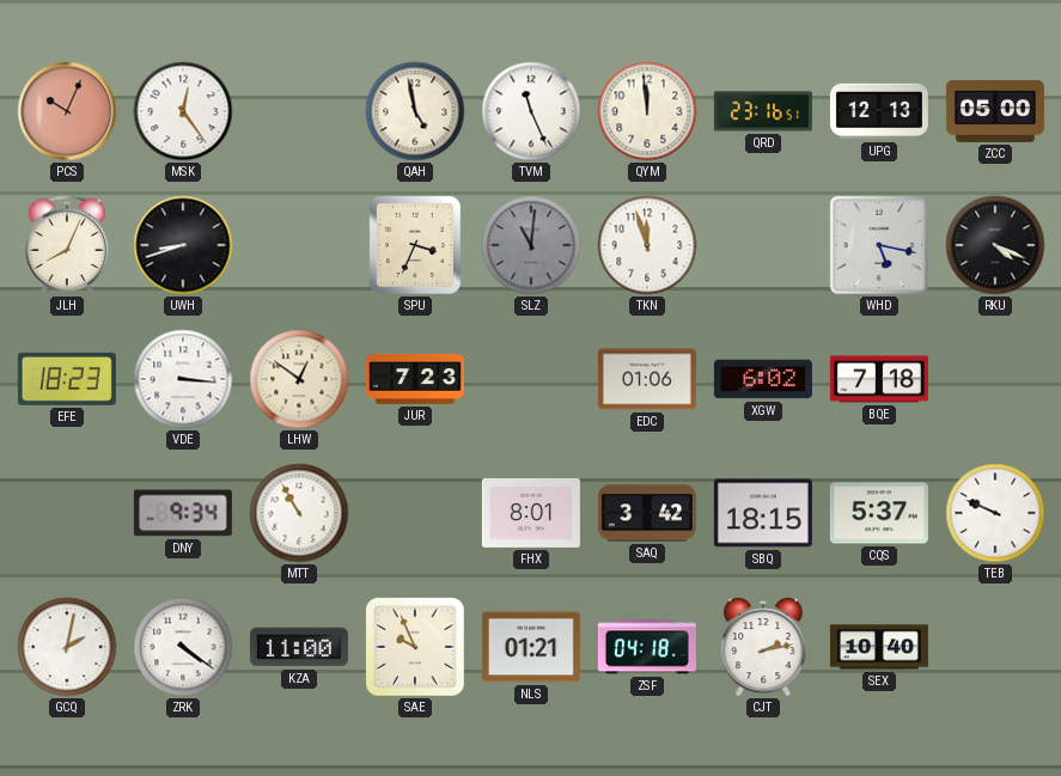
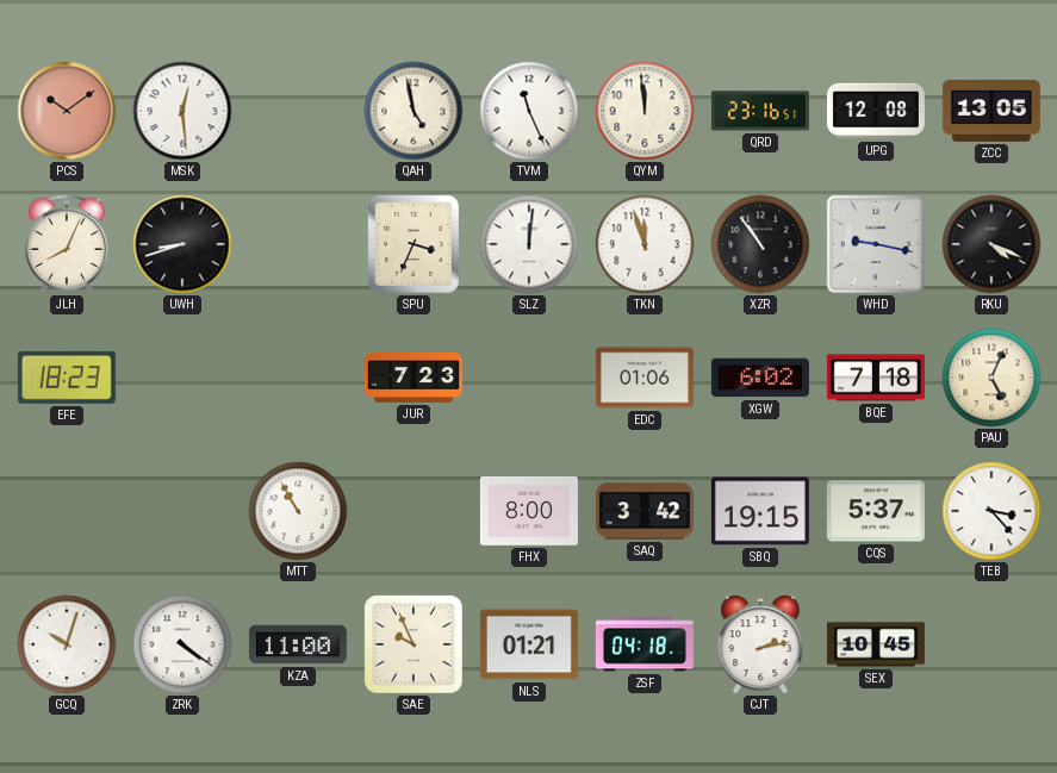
PCS: 10:04 -> 10:09 (67, 111)
MSK: 12:24 -> 12:29 (182, 111)
UPG: 12:13 -> 12:08 (876, 111)
ZCC: 05:00 -> 13:05 (991, 111)
SLZ: 11:01 -> 12:01 (529, 244)
SLZ dial: grey -> white (529, 244)
XZR: none -> 10:54 (760, 244)
WHD: 5:17 -> 9:17 (876, 244)
VDE: 3:16 -> none (183, 379)
LHW: 12:51 -> none (299, 379)
PAU: none -> 5:04 (991, 378)
DNY: 9:34 -> none (183, 513)
FHX: 8:01 -> 8:00 (529, 512)
SBQ: 18:15 -> 19:15 (760, 511)
TEB: 9:49 -> 3:23 (991, 511)
GCQ: 2:02 -> 10:03 (67, 644)
SEX: 10:40 -> 10:45 (876, 644)
